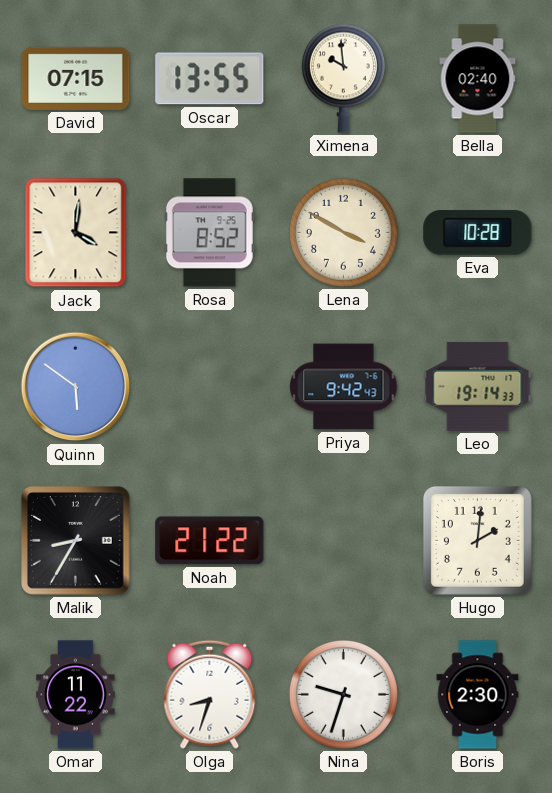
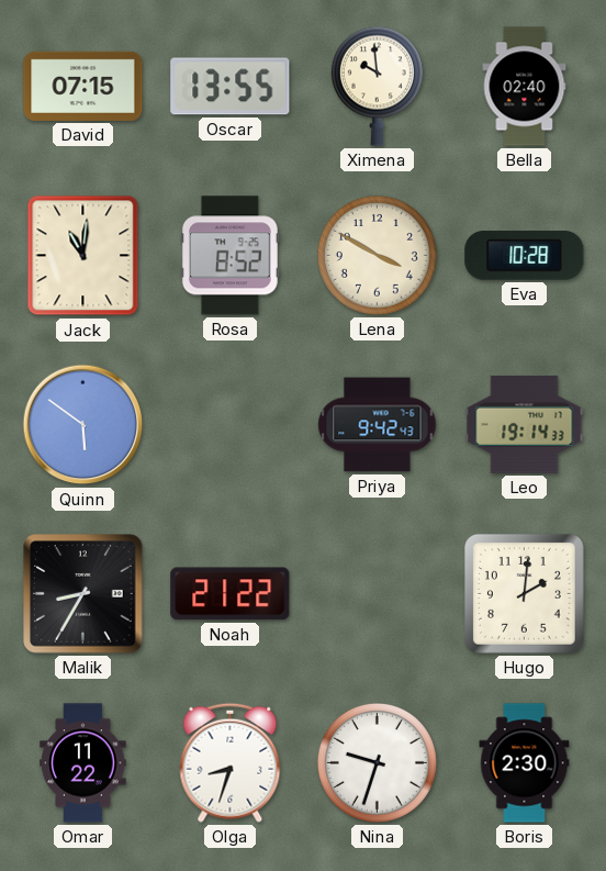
Jack: 4:01 -> 11:01 (83, 256)
